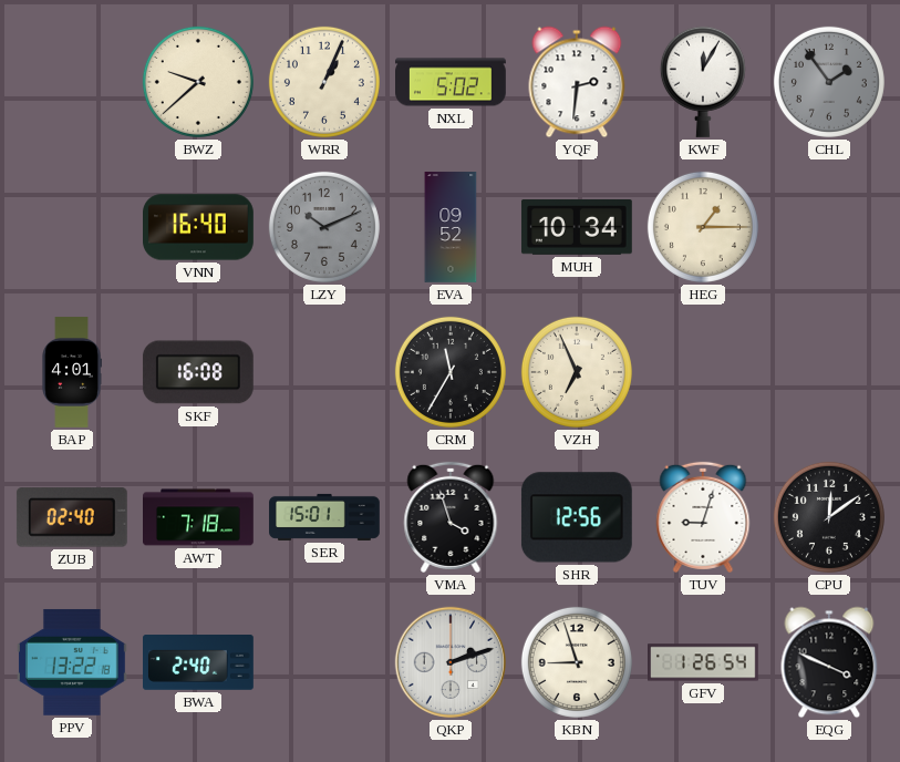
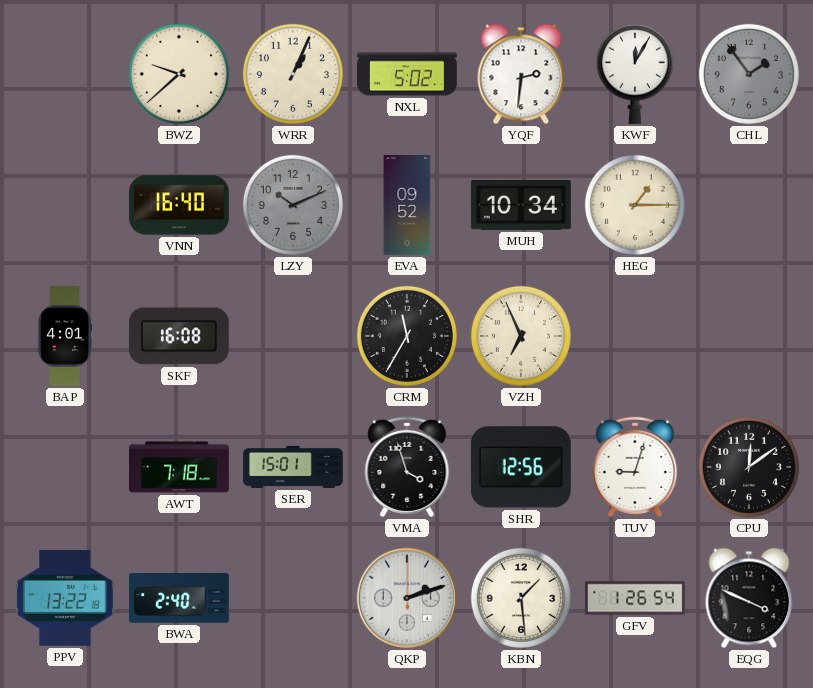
ZUB: 02:40 -> none (72, 517)
KBN: 8:57 -> 1:29 (521, 598)
